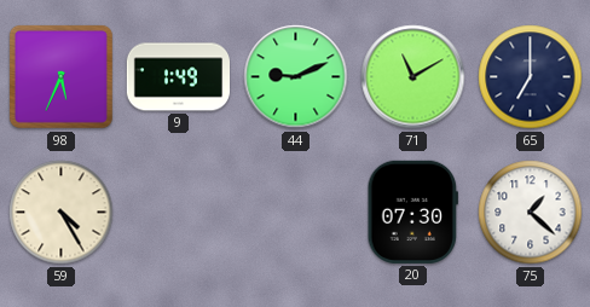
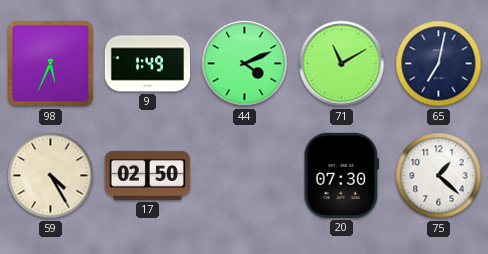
44: 9:11 -> 4:11 (245, 64)
65: 7:00 -> 7:02 (439, 64)
17: none -> 02:50 (147, 175)
